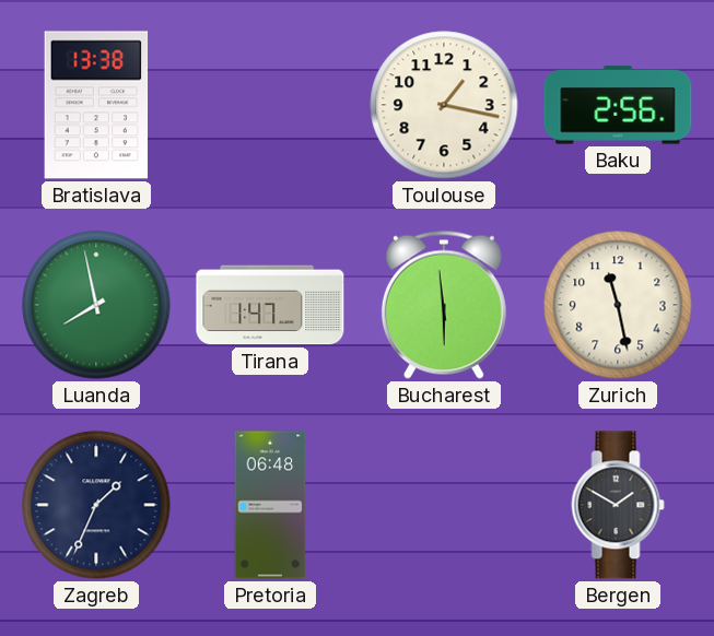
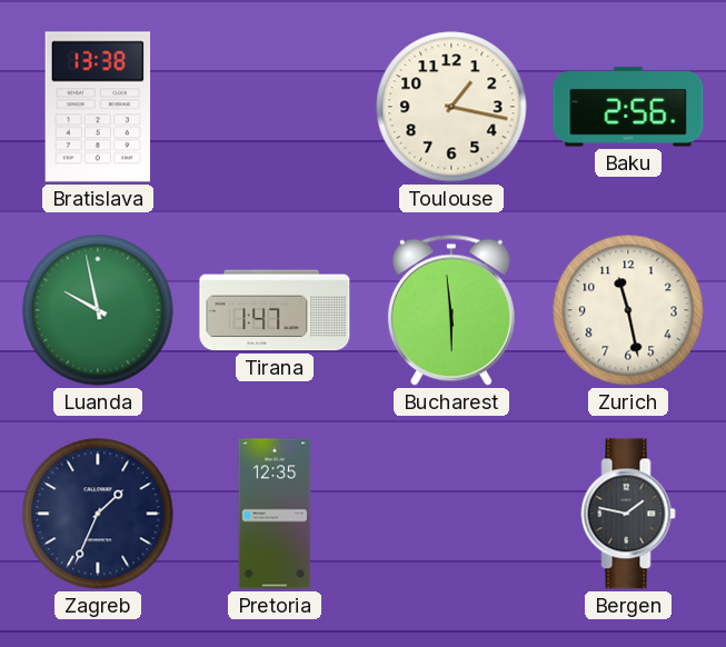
Luanda: 7:58 -> 9:58 (98, 310)
Pretoria: 06:48 -> 12:35 (275, 514)
Bergen: 1:50 -> 1:47 (628, 514)
